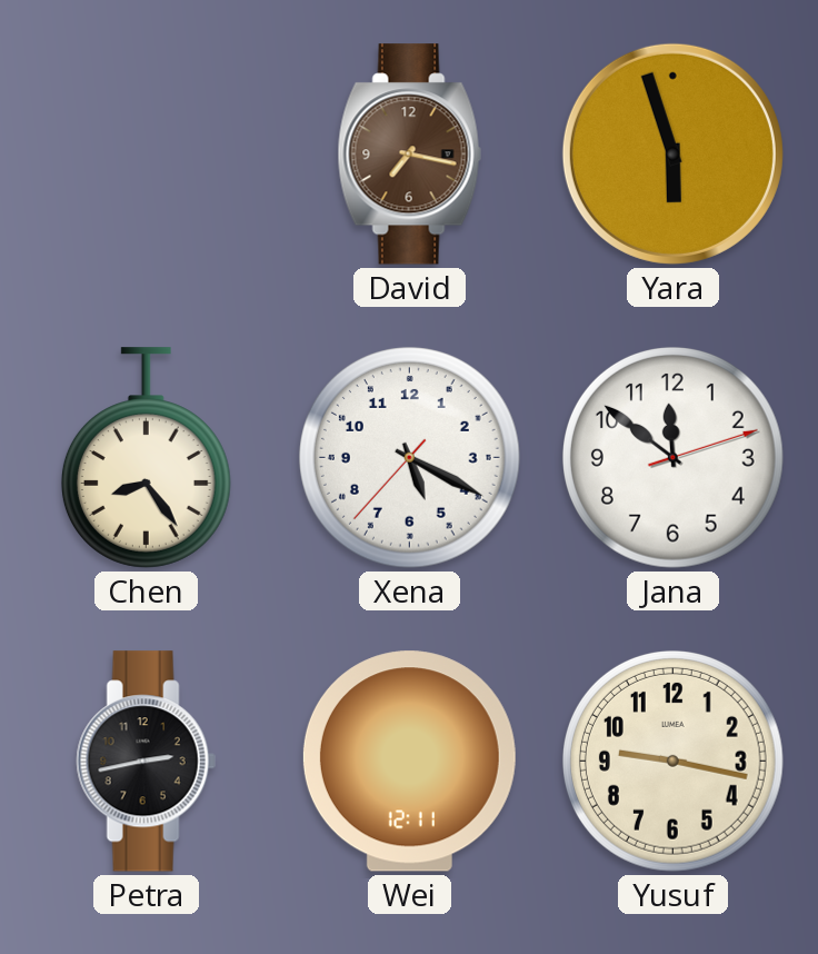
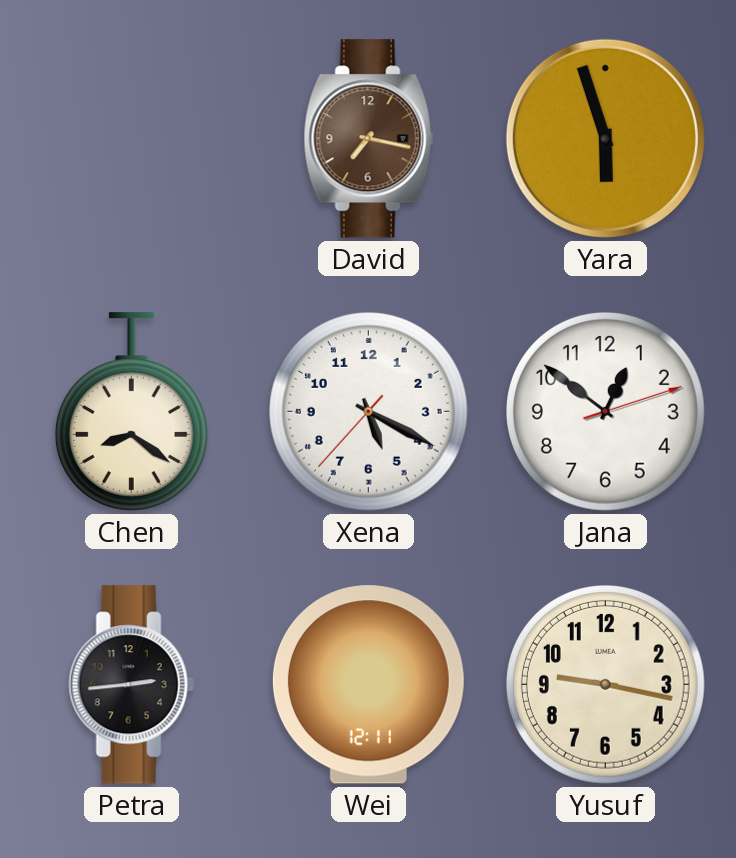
Chen: 8:24 -> 8:21 (131, 412)
Jana: 11:51 -> 12:51 (605, 411)
Petra: 2:43 -> 2:44 (131, 685)
